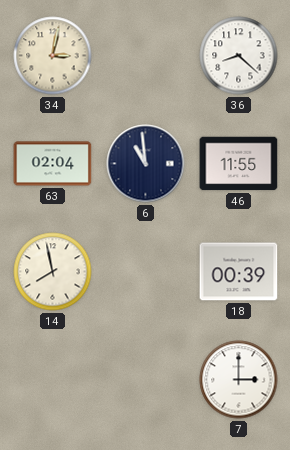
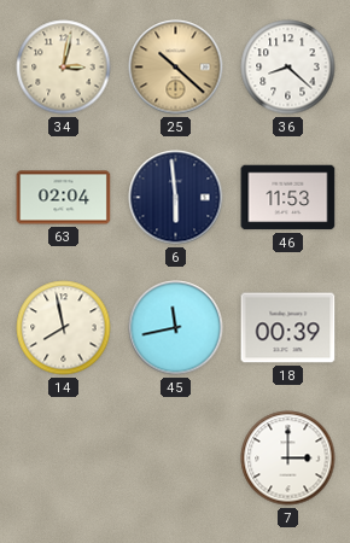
25: none -> 10:22 (176, 68)
6: 10:59 -> 5:59 (176, 198)
46: 11:55 -> 11:53 (288, 198)
45: none -> 11:43 (176, 328)
